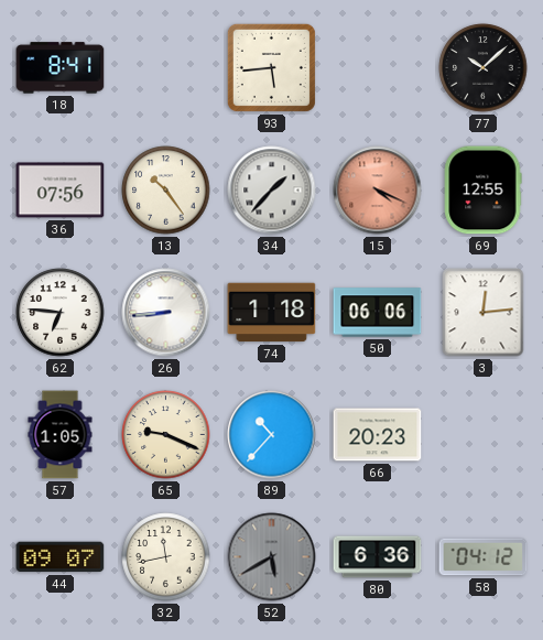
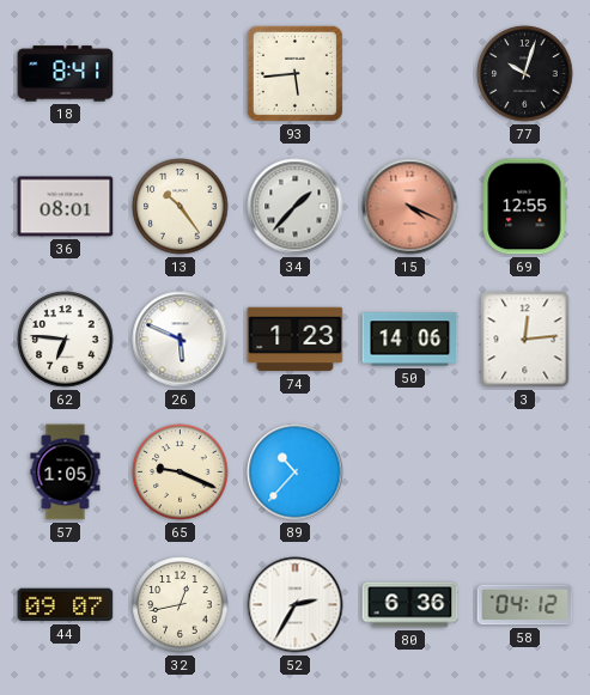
77: 10:08 -> 10:03 (525, 74)
36: 07:56 -> 08:01 (66, 207)
26: 8:44 -> 5:49 (181, 340)
74: 1:18 -> 1:23 (296, 340)
50: 06:06 -> 14:06 (410, 340)
66: 20:23 -> none (378, 435)
32: 11:43 -> 12:43 (181, 605)
52: 5:40 -> 2:35 (296, 605)
52 dial: grey -> white (296, 605)
